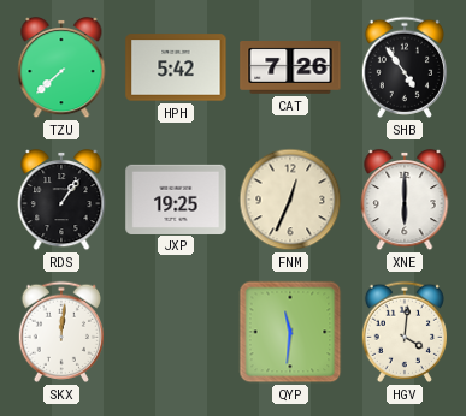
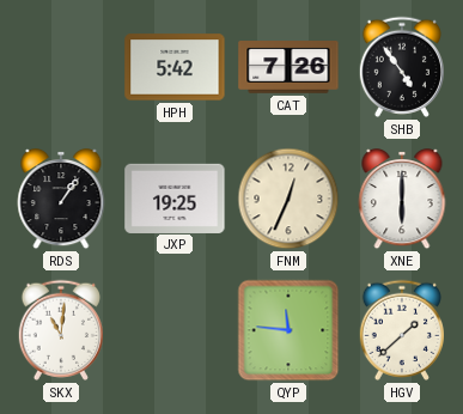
TZU: 7:38 -> none (61, 67)
SKX: 12:01 -> 11:01 (60, 330)
QYP: 11:31 -> 11:46 (288, 330)
HGV: 4:01 -> 1:38 (401, 330)
